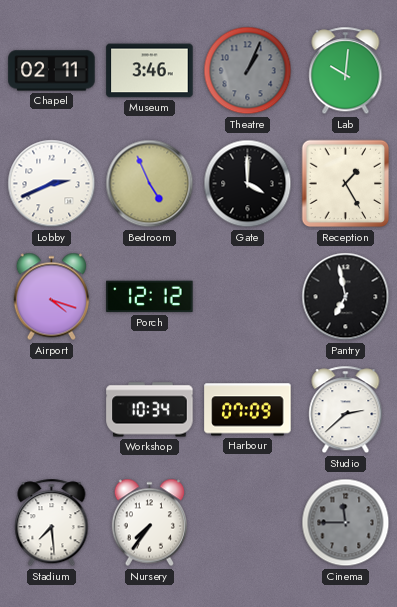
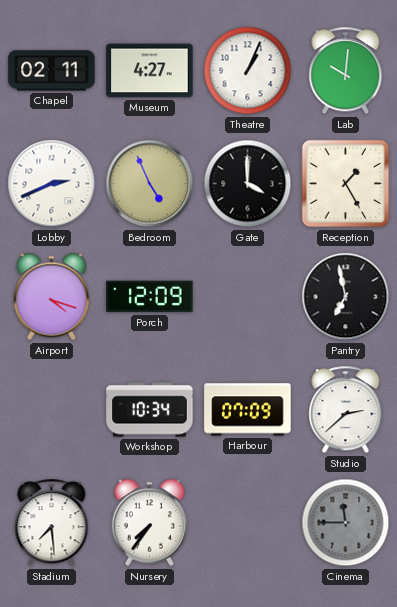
Museum: 3:46 -> 4:27 (150, 71)
Theatre dial: grey -> white (248, 71)
Porch: 12:12 -> 12:09 (150, 297)
